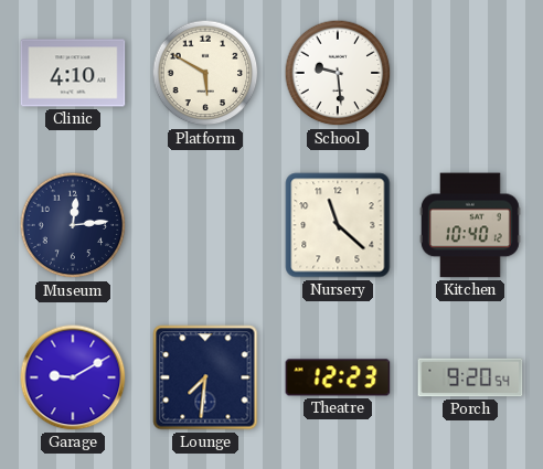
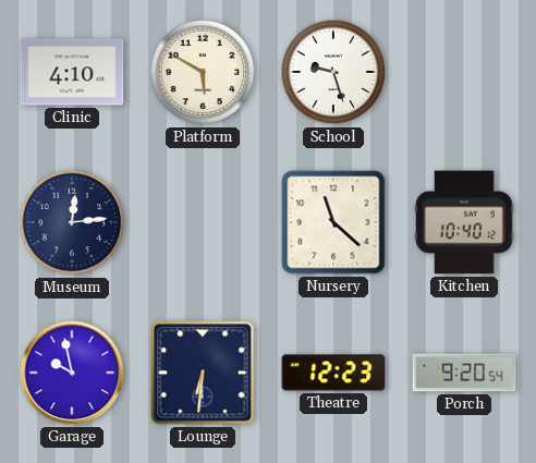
School: 9:29 -> 9:27 (333, 72)
Garage: 9:10 -> 9:58 (72, 373)
Lounge: 7:31 -> 6:31 (203, 373)
